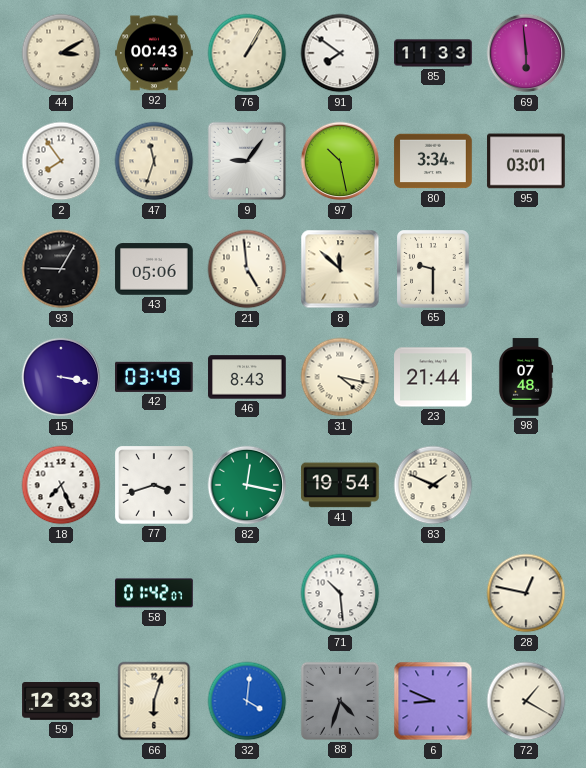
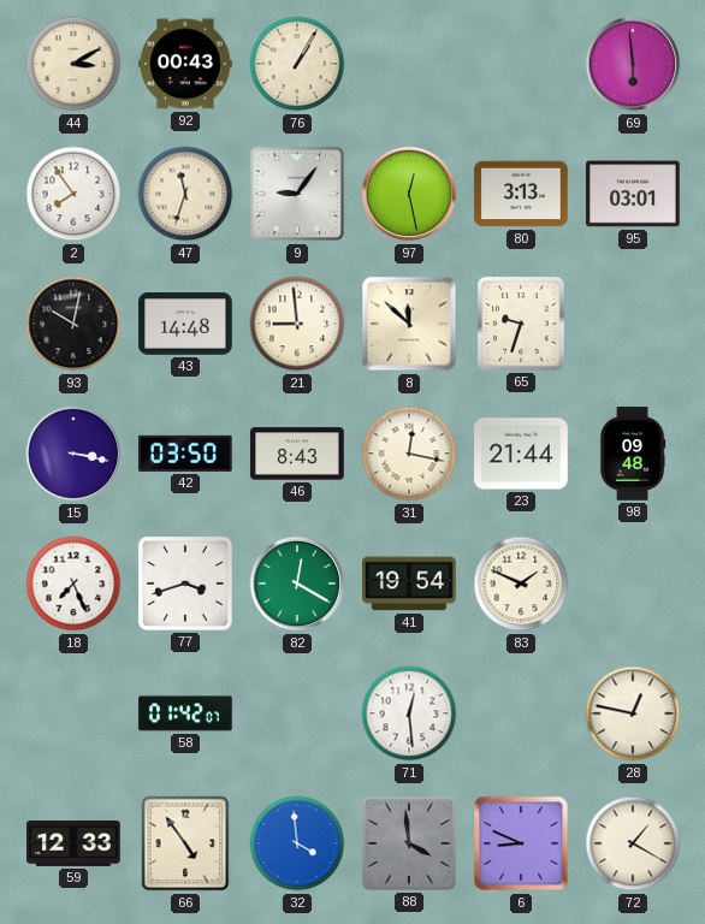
91: 7:51 -> none (340, 53)
85: 11:33 -> none (433, 53)
97: 10:28 -> 12:28 (409, 194)
80: 3:34 -> 3:13 (521, 194)
93: 9:05 -> 10:02 (73, 324)
43: 05:06 -> 14:48 (185, 324)
21: 4:59 -> 8:59 (297, 324)
65: 9:30 -> 9:33 (521, 324)
42: 03:49 -> 03:50 (186, 454)
31: 4:17 -> 12:17 (409, 454)
98: 07:48 -> 09:48 (633, 454)
82: 12:17 -> 12:20 (297, 584)
71: 10:29 -> 12:29 (409, 713)
66: 6:03 -> 4:54 (185, 843)
32: 4:01 -> 3:59 (297, 843)
88: 4:33 -> 3:59 (409, 843)
